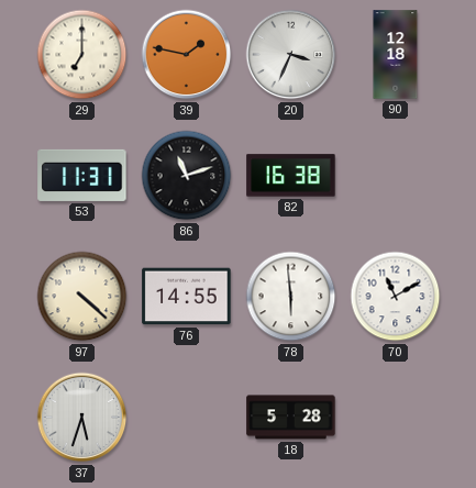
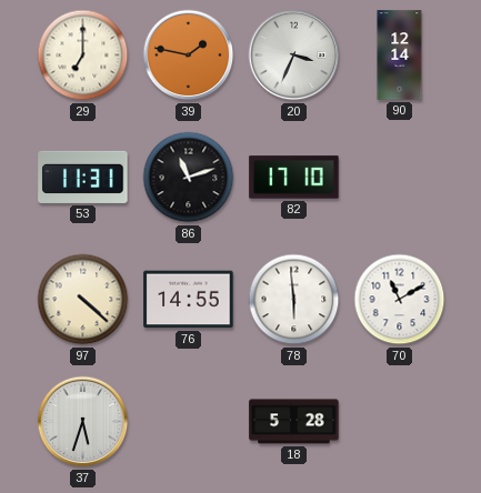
90: 12:18 -> 12:14 (400, 56)
82: 16:38 -> 17:10 (294, 178)
